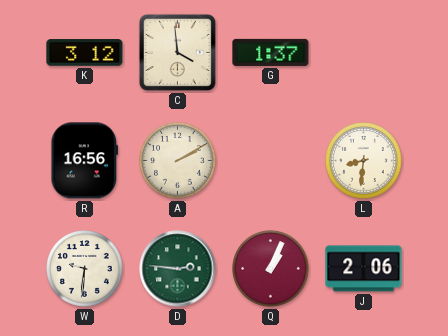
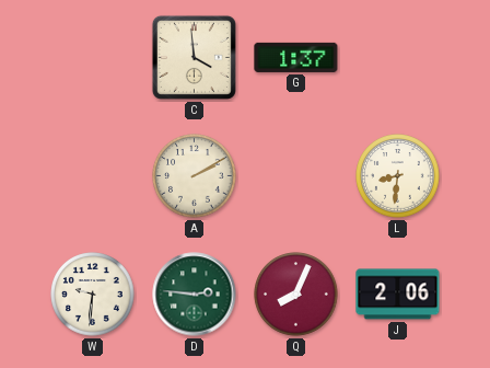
K: 3:12 -> none (85, 53)
R: 16:56 -> none (85, 161)
Q: 1:04 -> 8:04 (296, 295)
